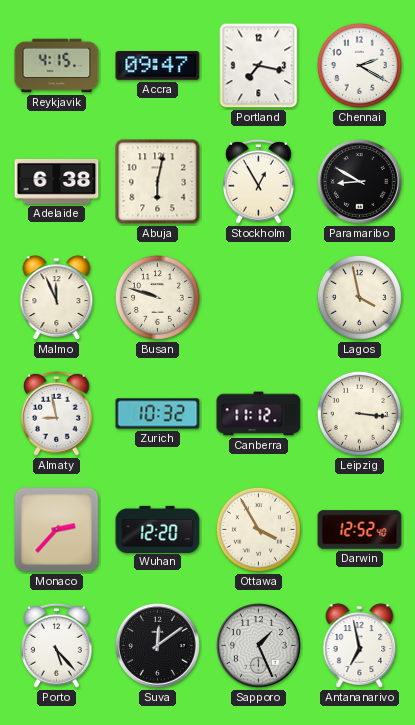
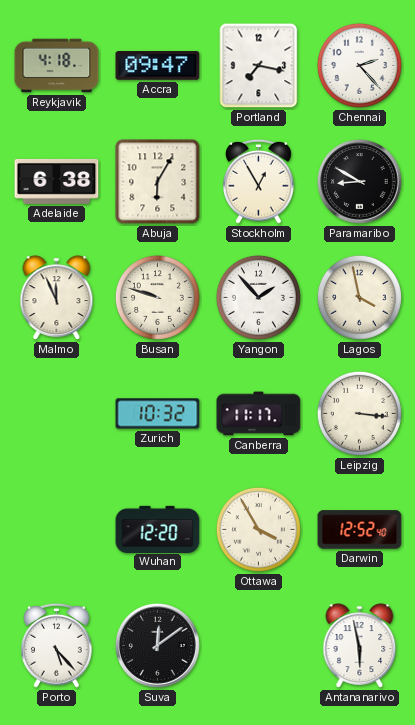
Reykjavik: 4:15 -> 4:18 (57, 66)
Chennai: 2:20 -> 2:23 (359, 65)
Abuja: 6:02 -> 6:05 (158, 182)
Yangon: none -> 1:53 (258, 297)
Almaty: 8:58 -> none (57, 413)
Canberra: 11:12 -> 11:17 (259, 414)
Monaco: 2:37 -> none (57, 530)
Sapporo: 1:26 -> none (259, 646)
Antananarivo: 6:58 -> 5:58 (360, 646)
